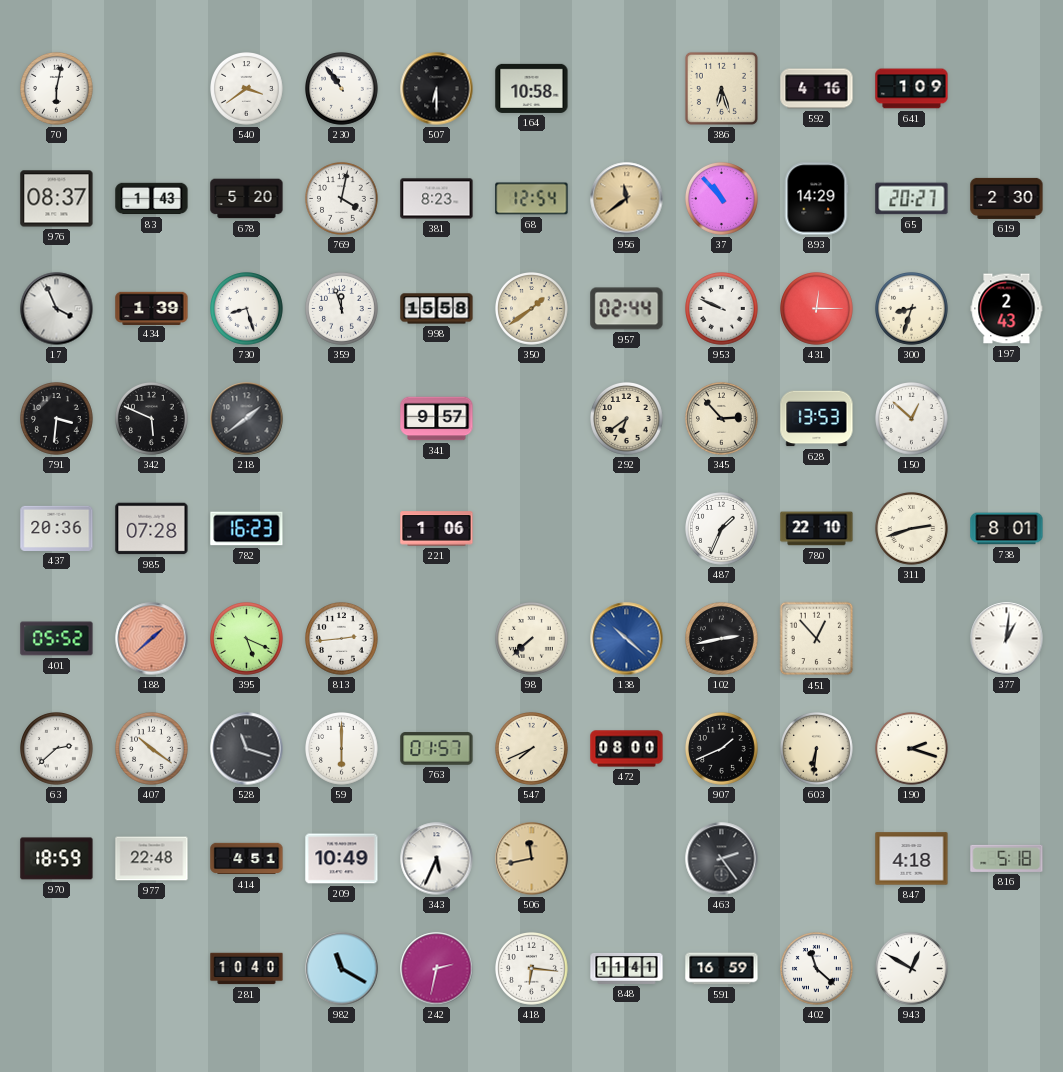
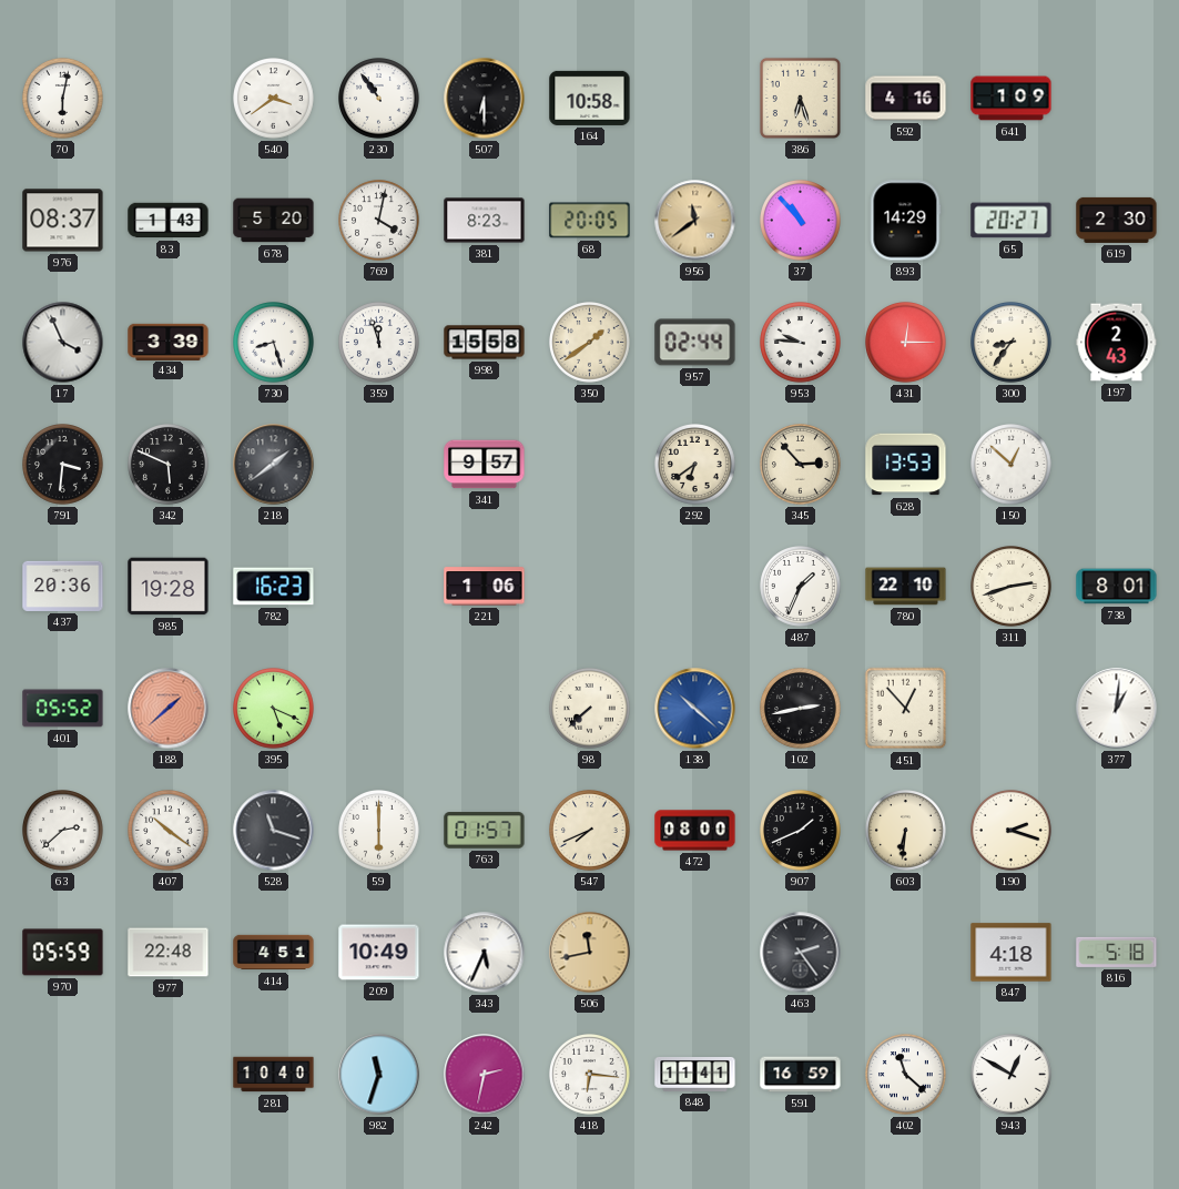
68: 12:54 -> 20:05 (590, 221)
434: 1:39 -> 3:39 (169, 342)
953: 9:49 -> 9:46 (801, 343)
300: 8:33 -> 8:36 (1012, 343)
985: 07:28 -> 19:28 (169, 587)
813: 2:44 -> none (342, 639)
970: 18:59 -> 05:59 (63, 953)
982: 11:20 -> 11:33 (379, 1075)
